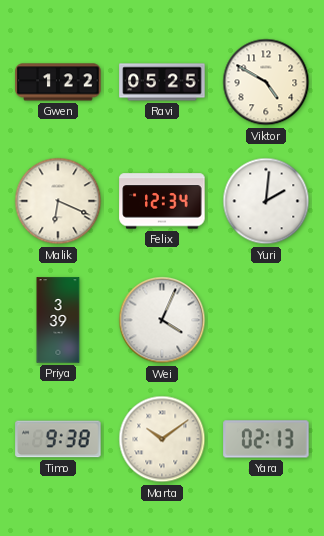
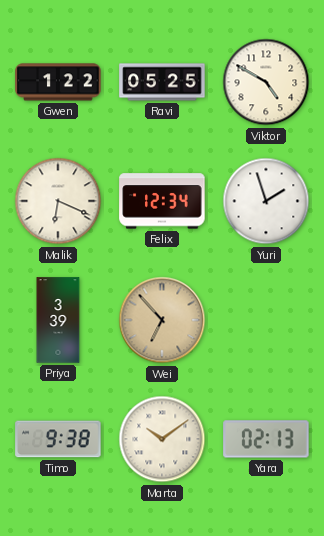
Yuri: 2:01 -> 1:57 (266, 201)
Wei: 4:04 -> 6:53 (162, 320)
Wei dial: white -> champagne (162, 320)
